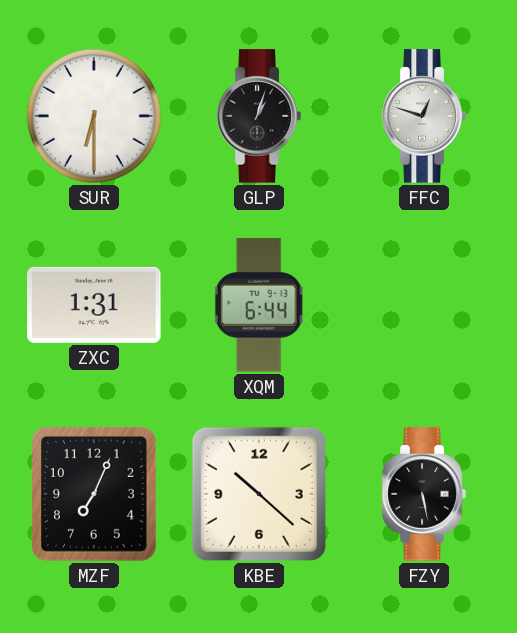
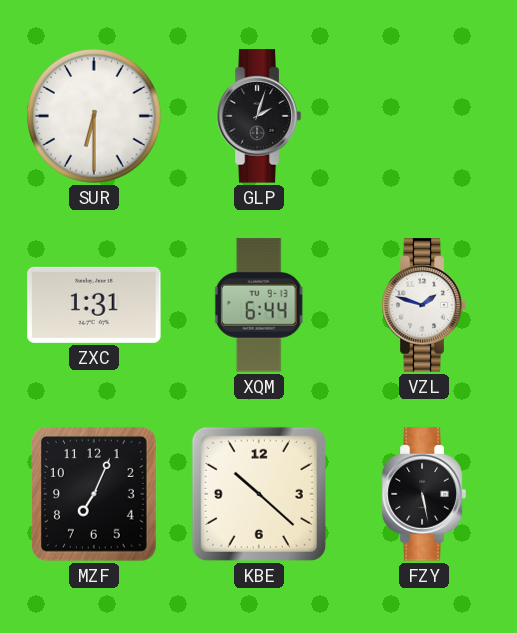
GLP: 1:03 -> 2:03 (259, 116)
FFC: 12:48 -> none (424, 116)
VZL: none -> 1:48 (424, 305)
